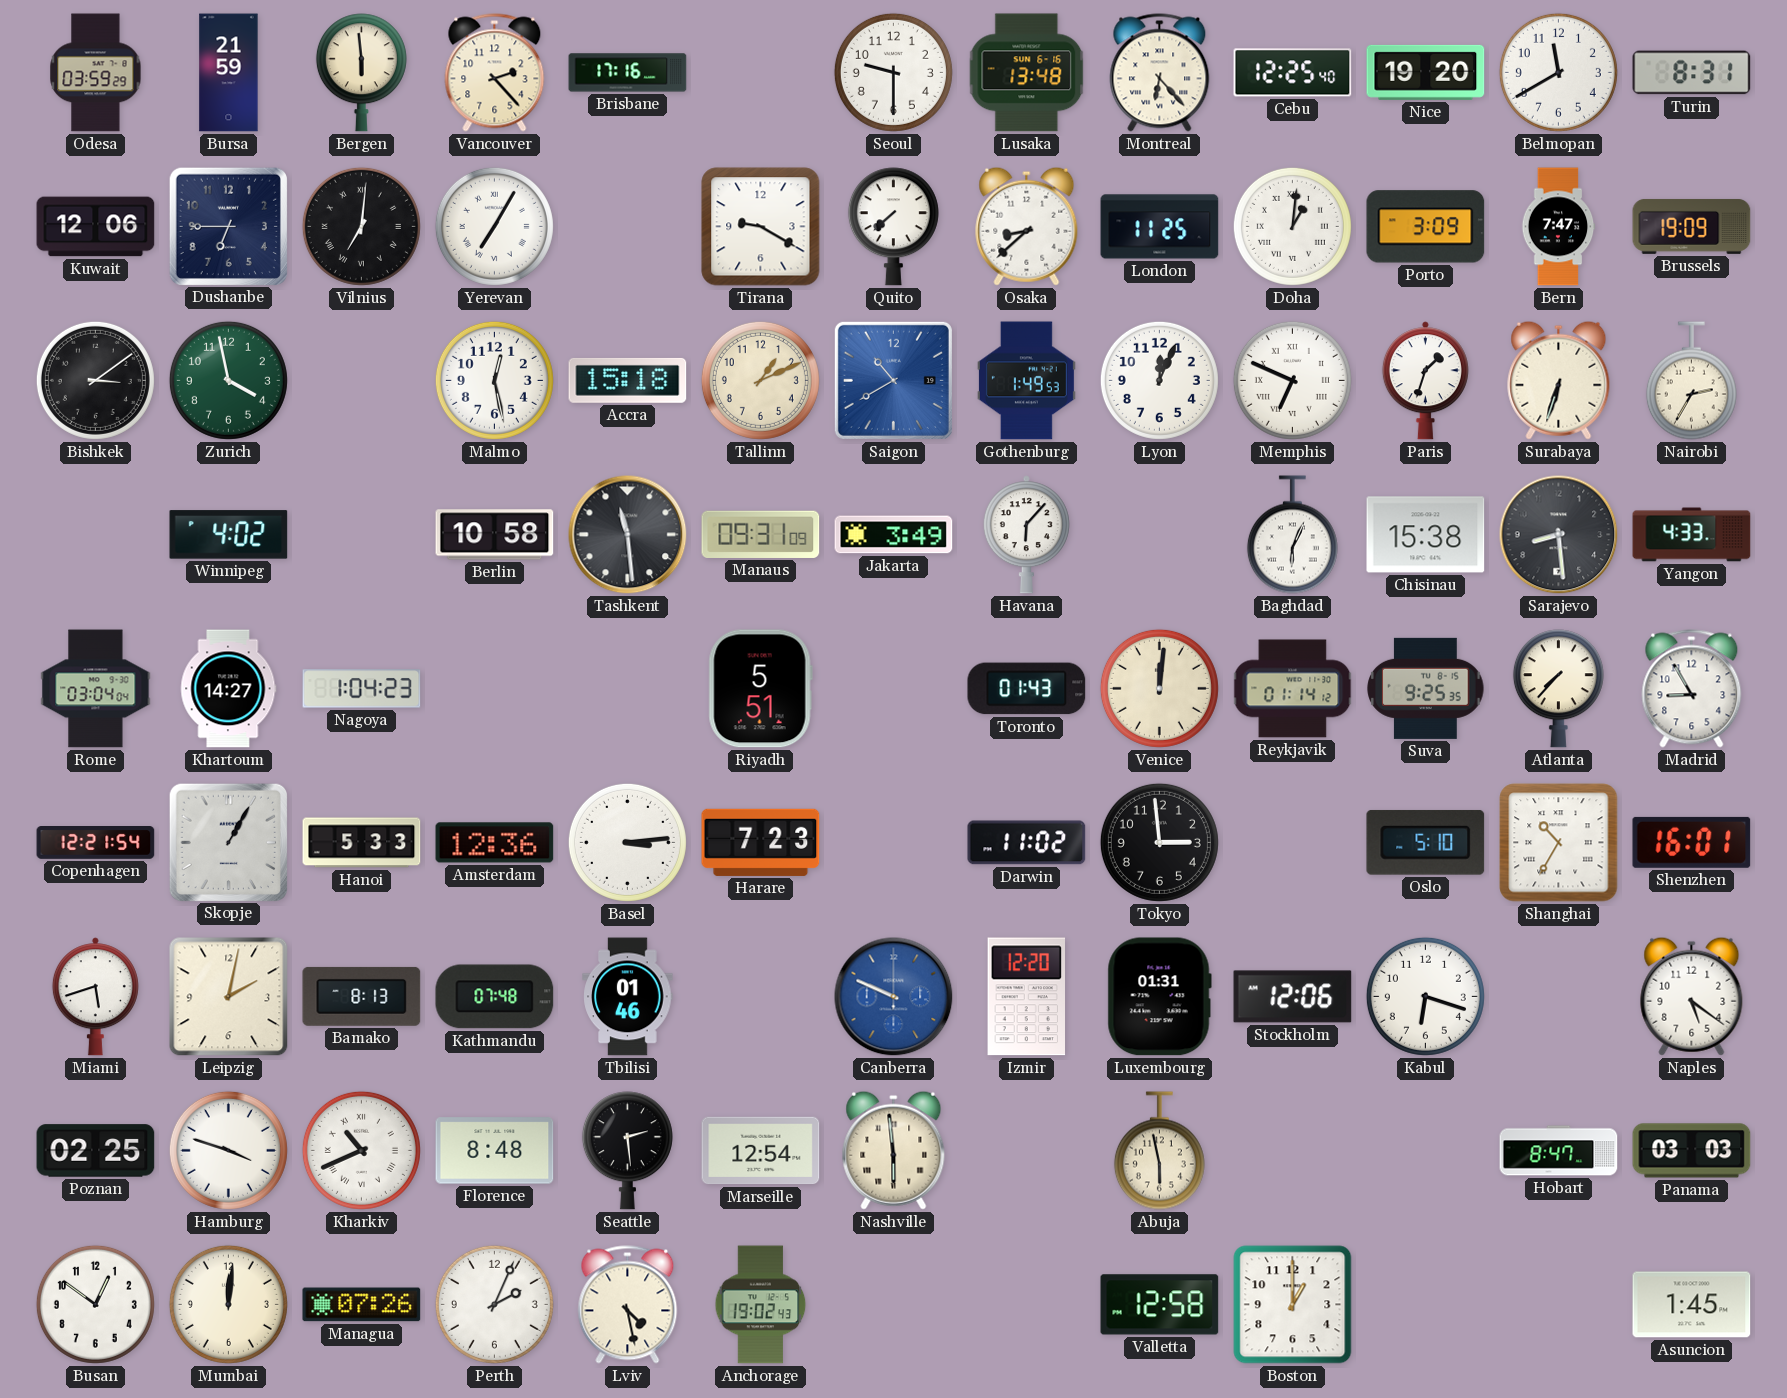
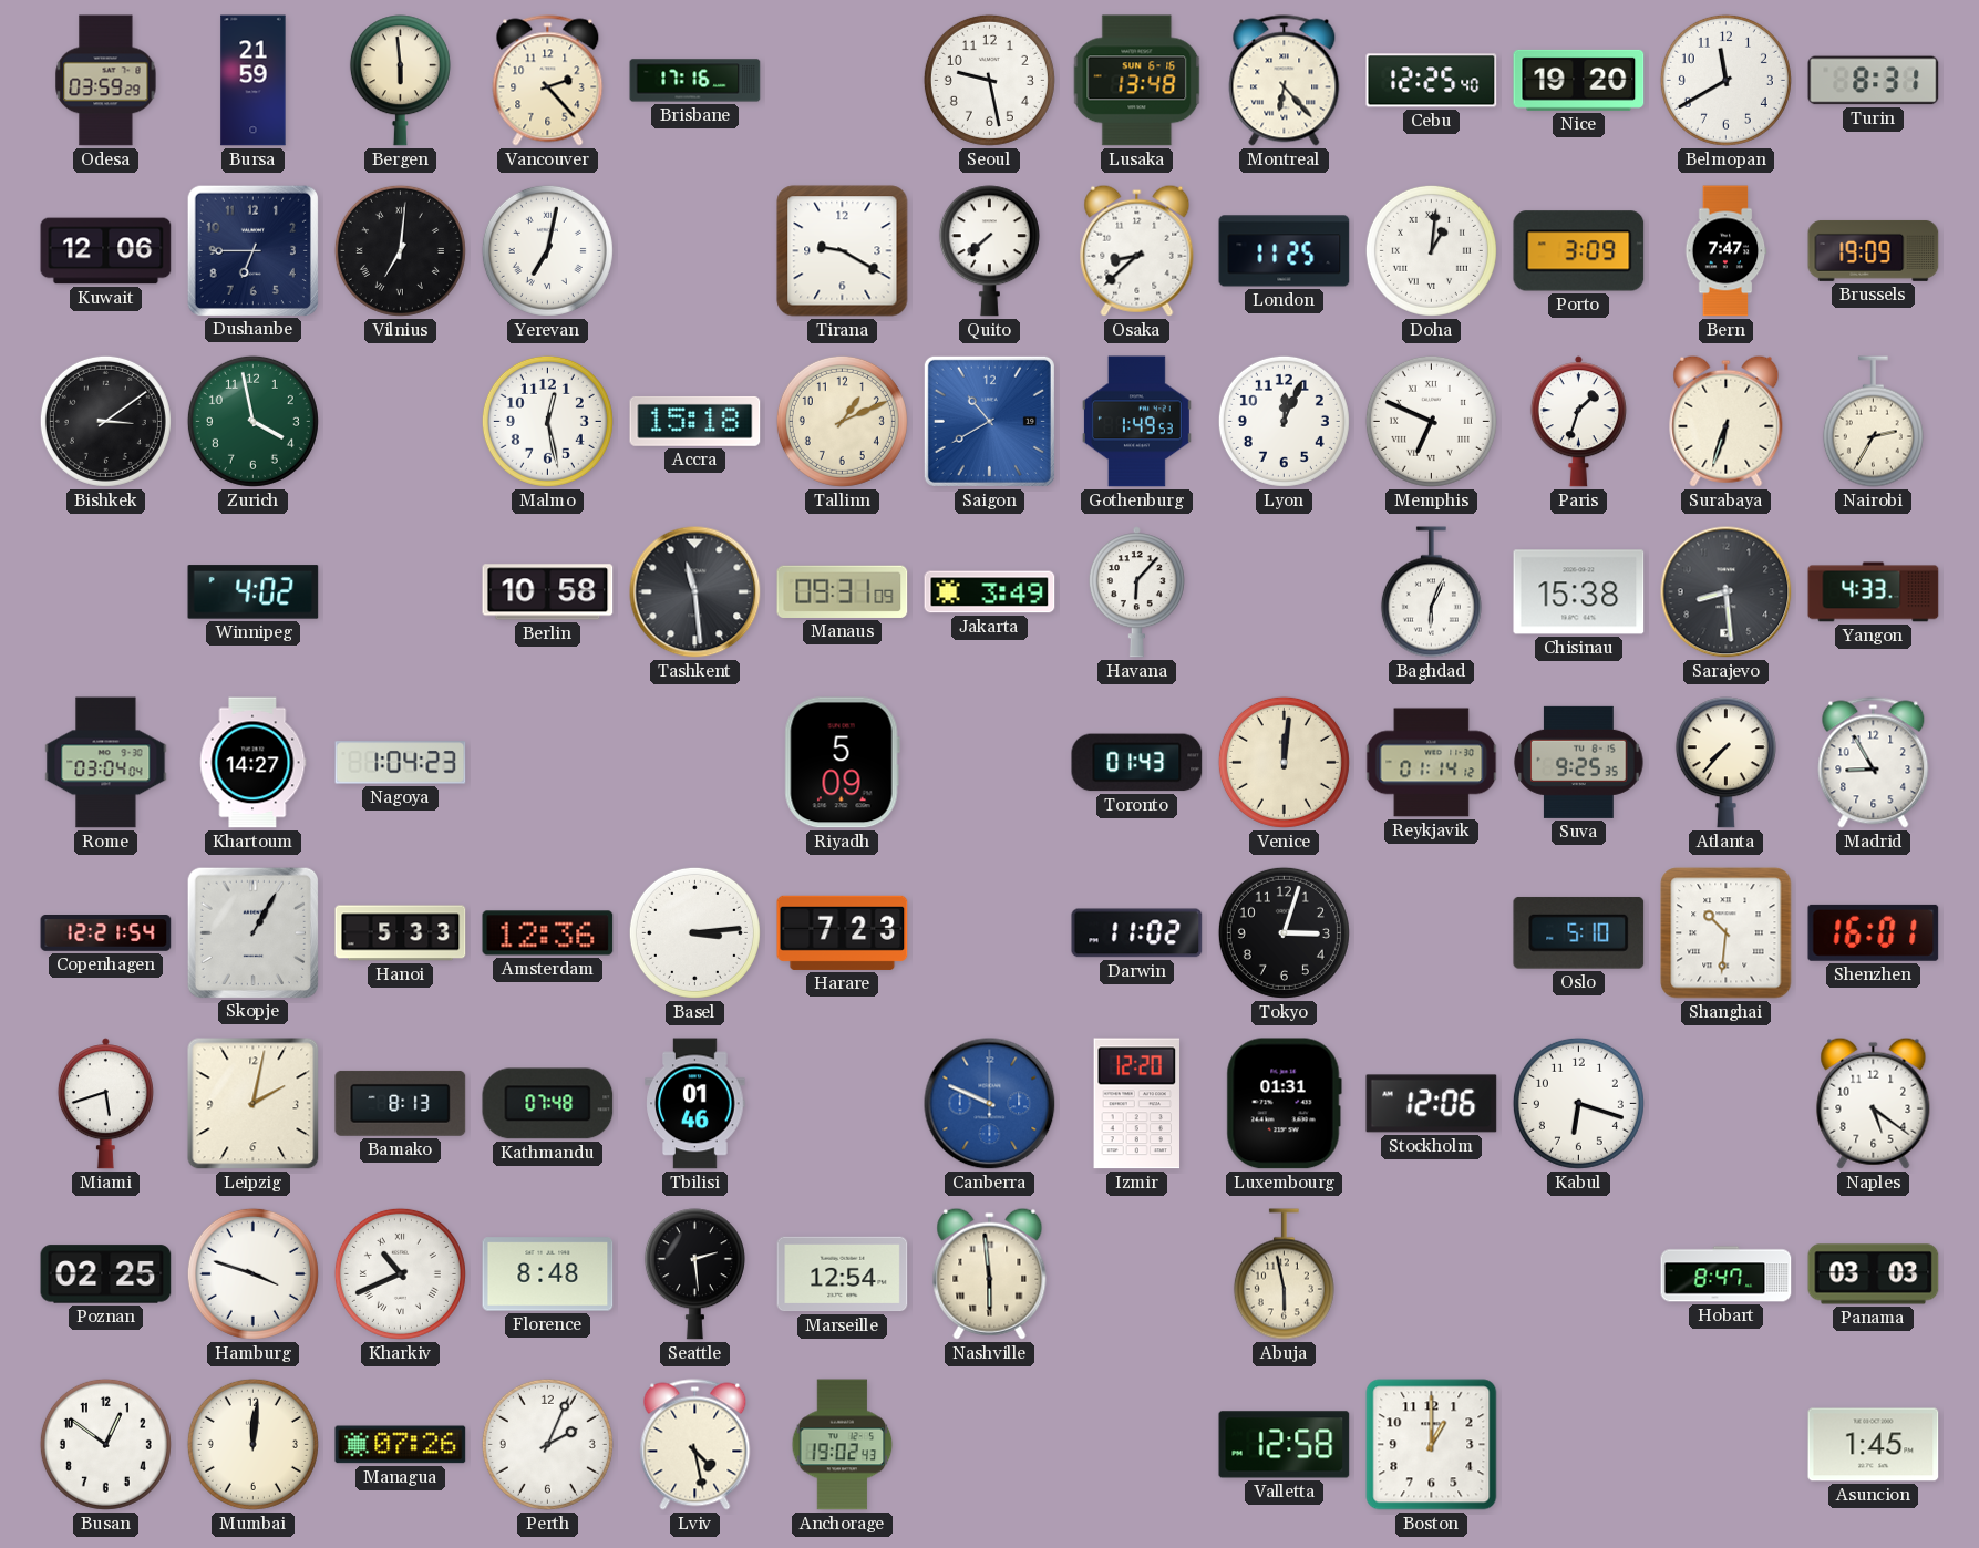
Seoul: 9:30 -> 9:28 (989, 80)
Yerevan: 7:05 -> 7:02 (547, 250)
Riyadh: 5:51 -> 5:09 (842, 763)
Tokyo: 2:59 -> 3:03 (1284, 932)
Shanghai: 10:35 -> 10:31 (1727, 933)
